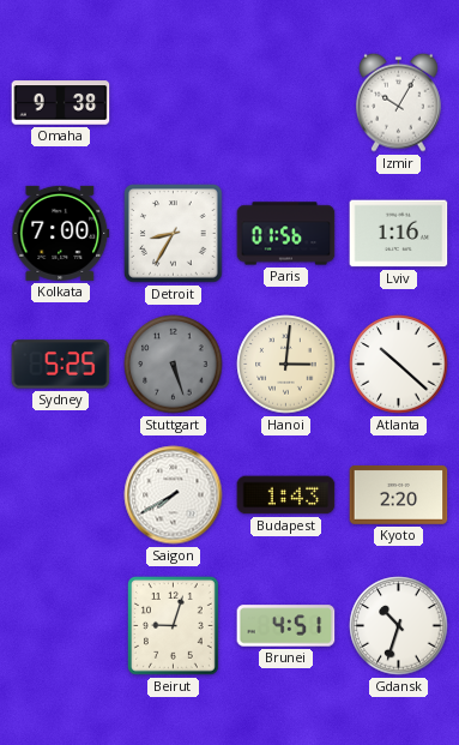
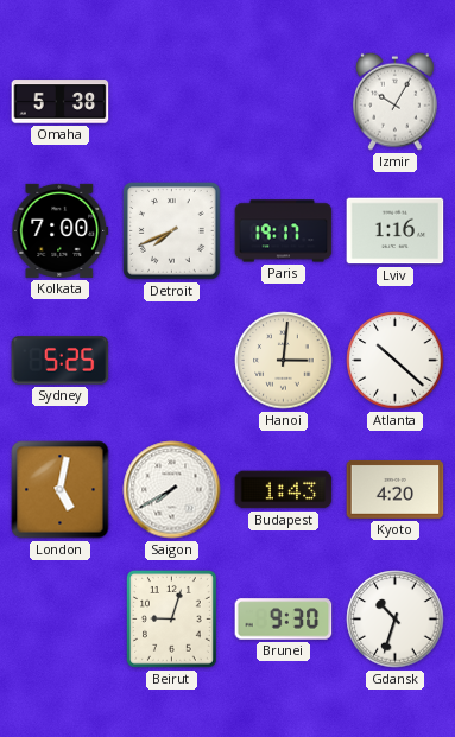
Omaha: 9:38 -> 5:38 (61, 102)
Detroit: 8:35 -> 7:41 (172, 231)
Paris: 01:56 -> 19:17 (284, 231)
Stuttgart: 5:27 -> none (174, 365)
London: none -> 5:02 (61, 490)
Kyoto: 2:20 -> 4:20 (396, 489)
Brunei: 4:51 -> 9:30 (284, 620)
